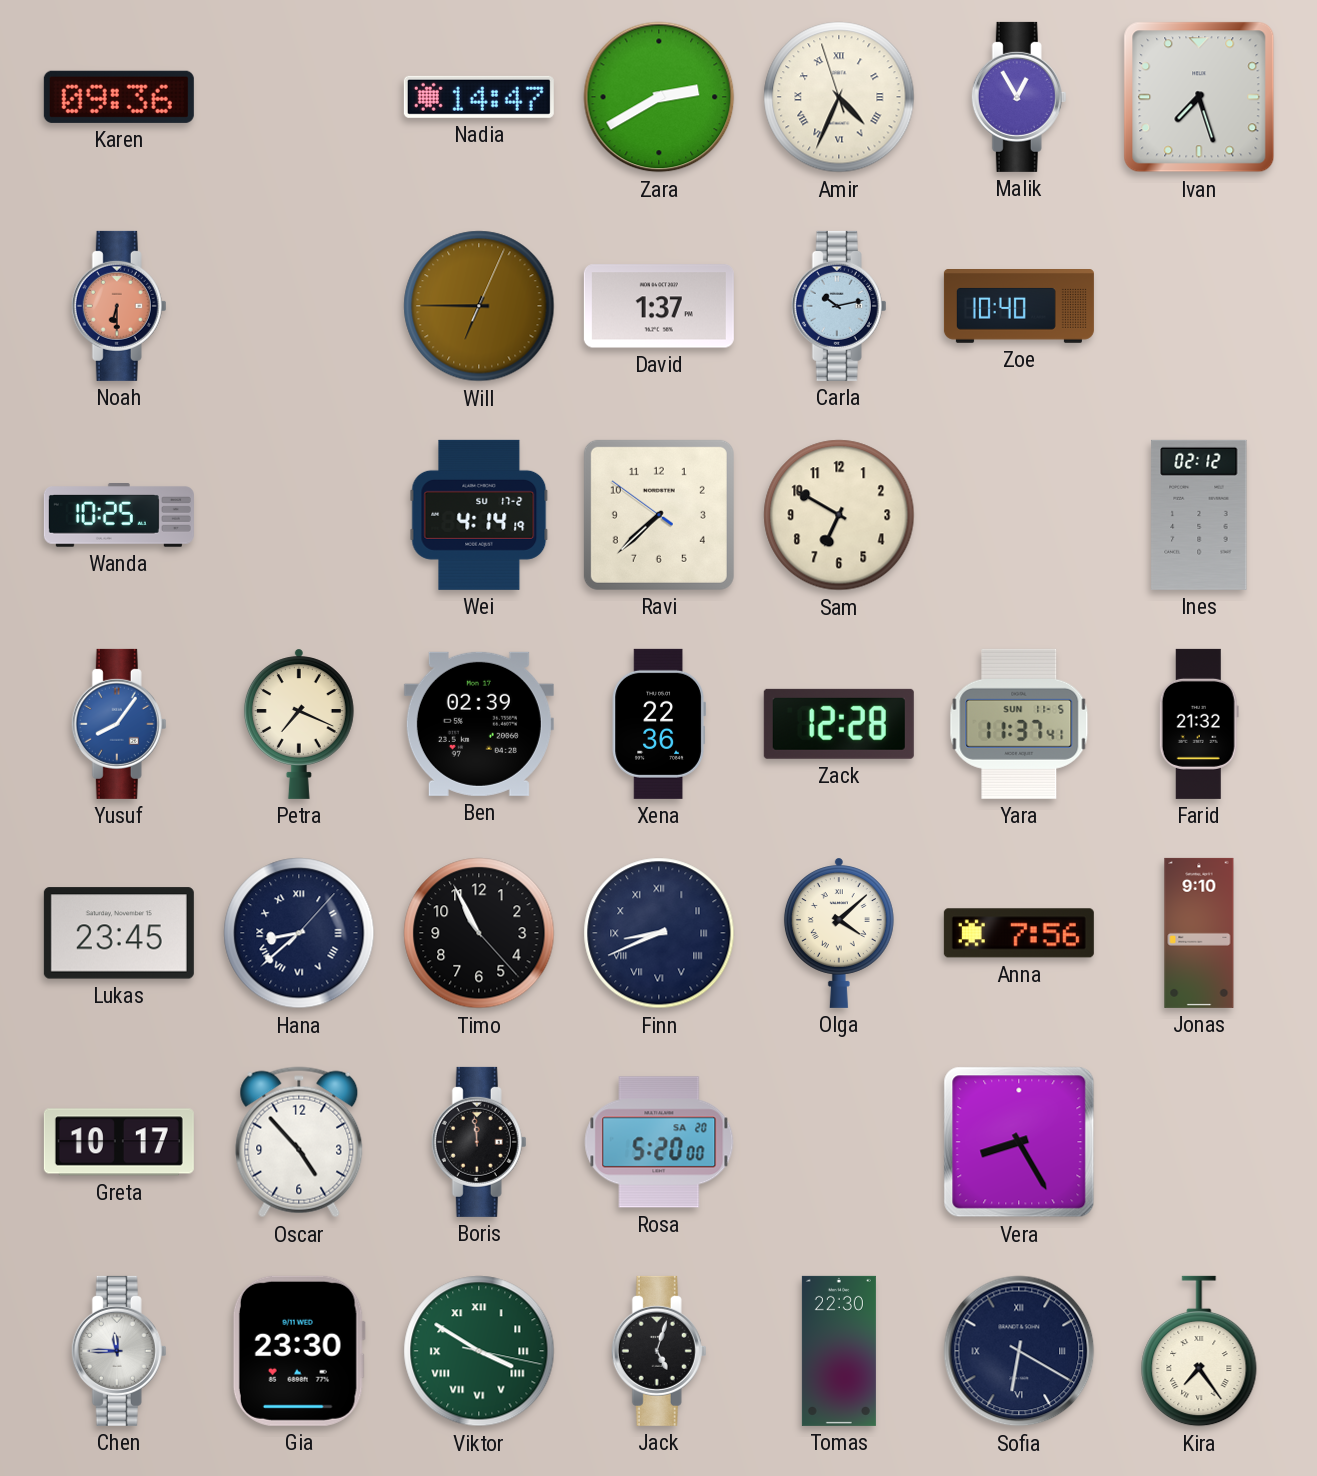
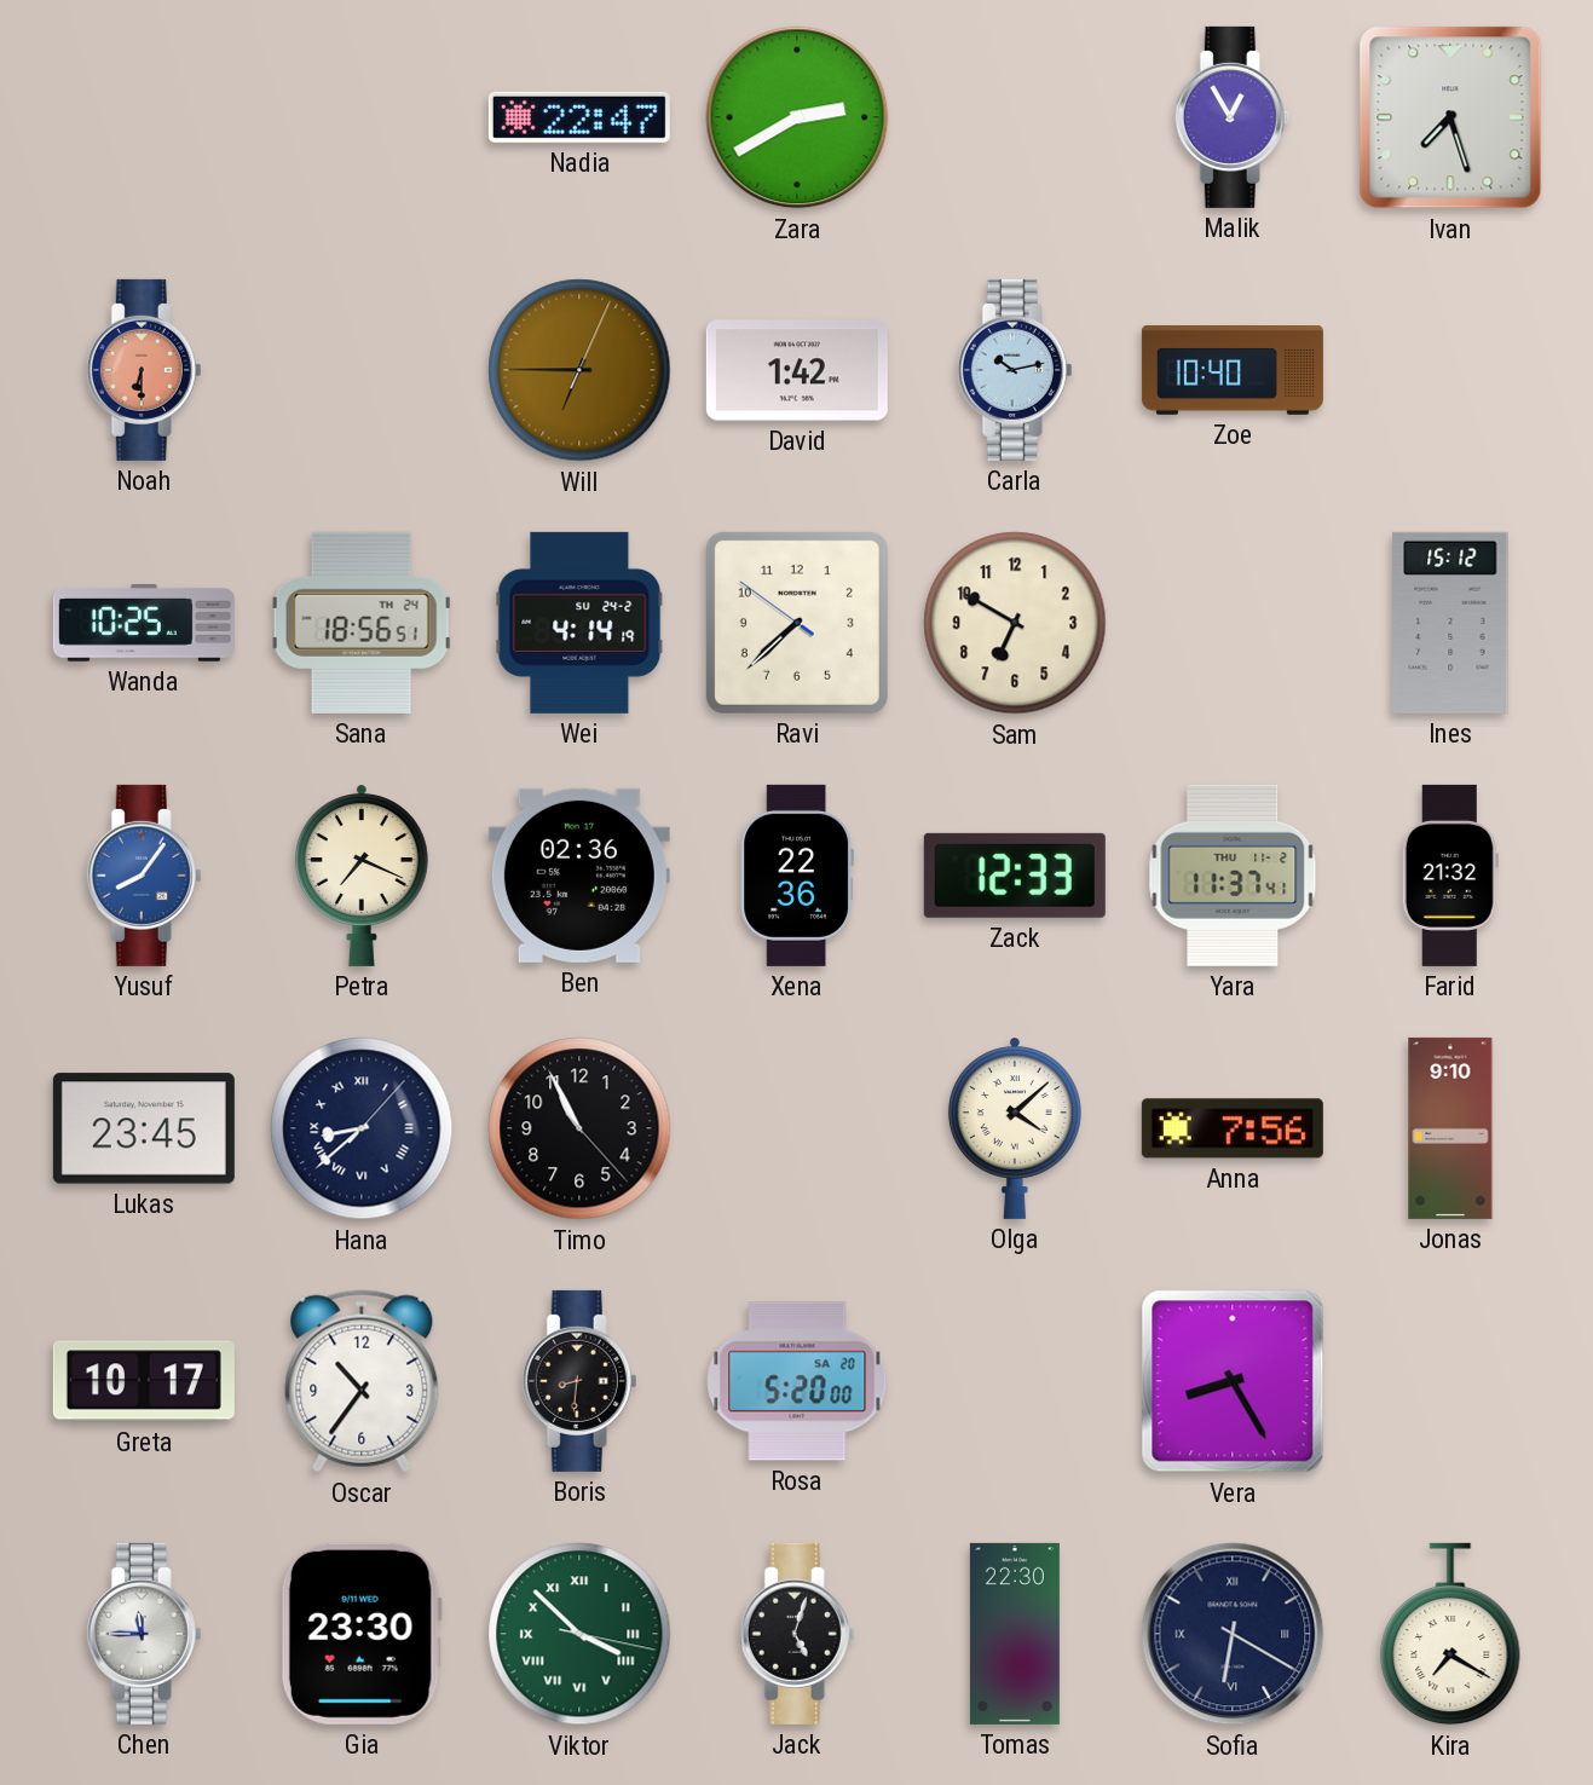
Karen: 09:36 -> none (119, 97)
Nadia: 14:47 -> 22:47 (579, 117)
Amir: 4:33 -> none (839, 97)
David: 1:37 -> 1:42 (797, 370)
Sana: none -> 18:56 (362, 623)
Wei date: SU 17-2 -> SU 24-2 (579, 623)
Ines: 02:12 -> 15:12 (1450, 623)
Ben: 02:39 -> 02:36 (579, 876)
Zack: 12:28 -> 12:33 (1015, 876)
Yara date: SUN 11-5 -> THU 11-2 (1233, 876)
Finn: 8:41 -> none (659, 933)
Oscar: 4:53 -> 10:36 (362, 1381)
Boris: 11:59 -> 8:31 (579, 1381)
Viktor: 3:50 -> 3:52 (579, 1634)
Kira: 7:24 -> 7:20 (1450, 1634)
